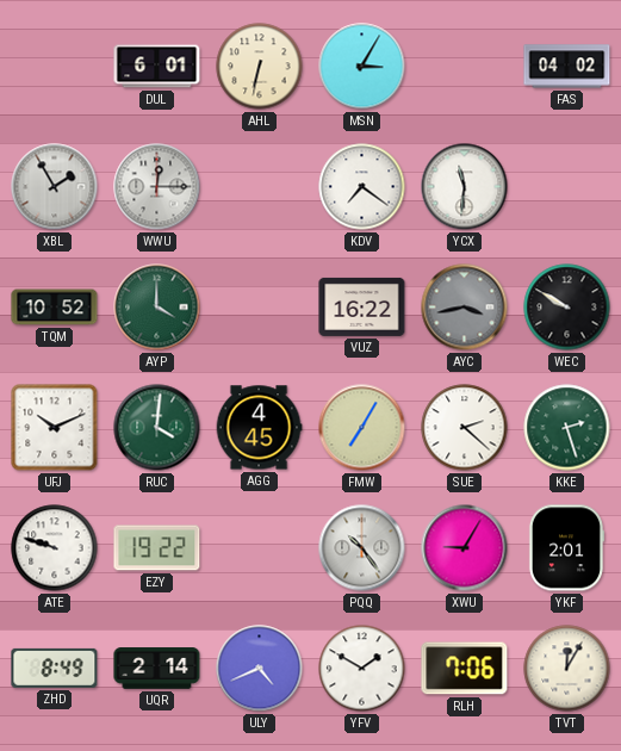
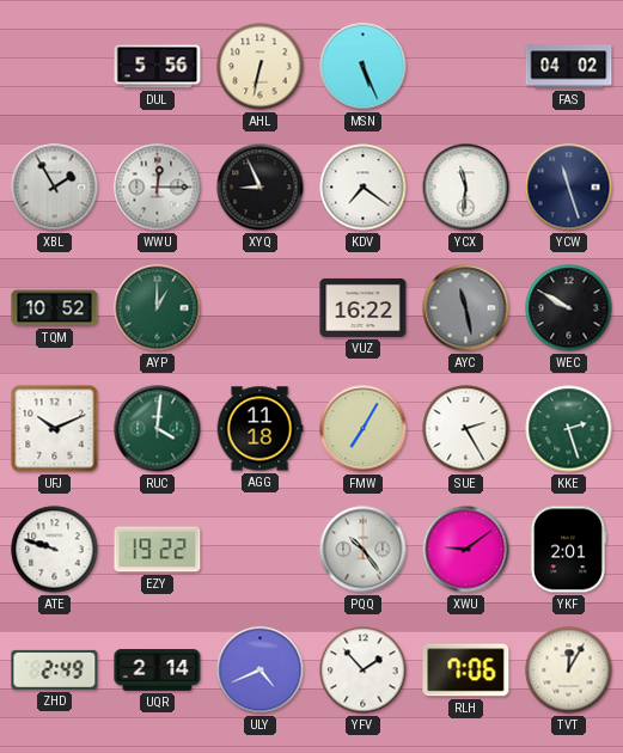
DUL: 6:01 -> 5:56 (158, 67)
MSN: 3:05 -> 5:26 (364, 67)
XYQ: none -> 8:56 (261, 188)
YCW: none -> 11:27 (569, 188)
AYP: 4:00 -> 1:00 (158, 308)
AYC: 3:43 -> 11:28 (466, 308)
AGG: 4:45 -> 11:18 (259, 429)
SUE: 2:22 -> 2:25 (466, 429)
XWU: 9:05 -> 9:09 (466, 550)
ZHD: 8:49 -> 2:49 (55, 669)
YFV: 1:50 -> 1:53 (364, 671)
